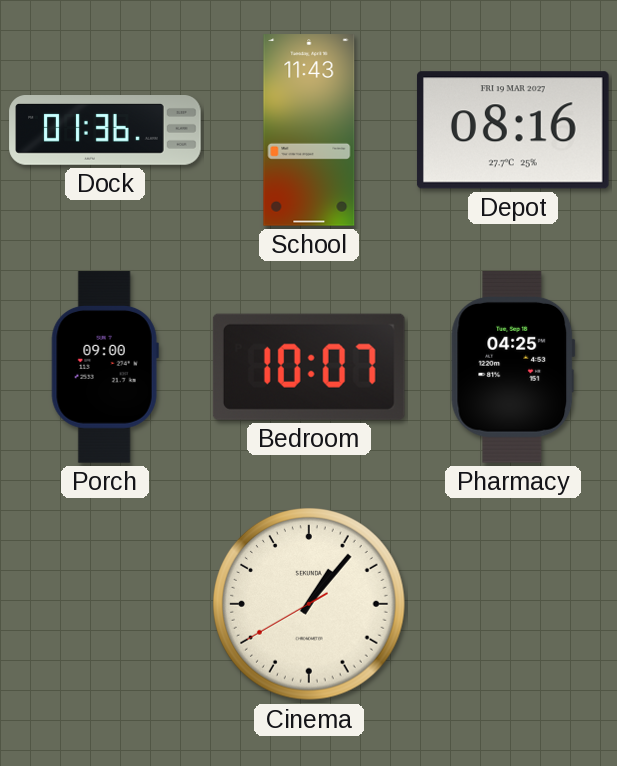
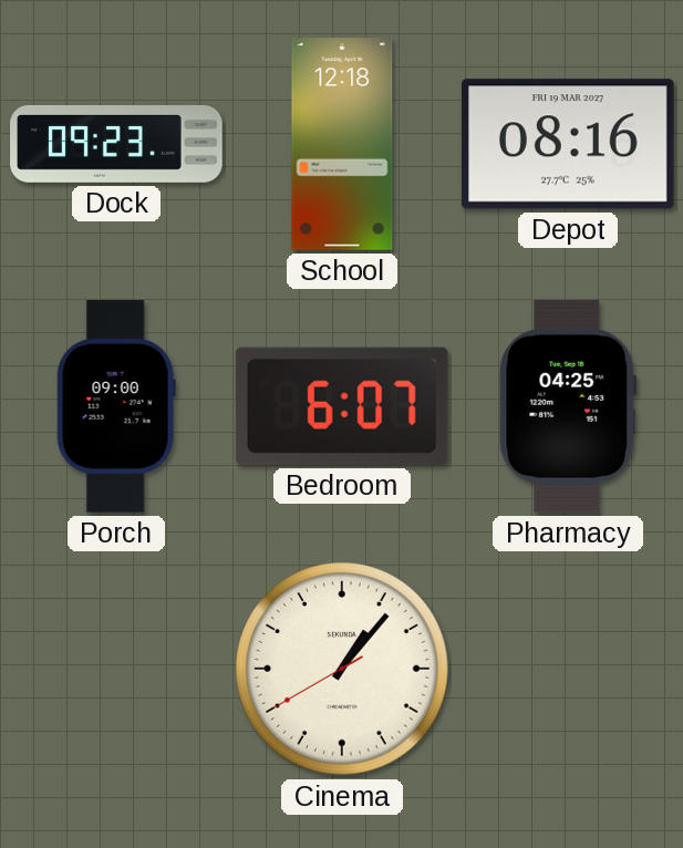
Dock: 01:36 -> 09:23 (116, 145)
School: 11:43 -> 12:18 (342, 144)
Bedroom: 10:07 -> 6:07 (342, 406)
